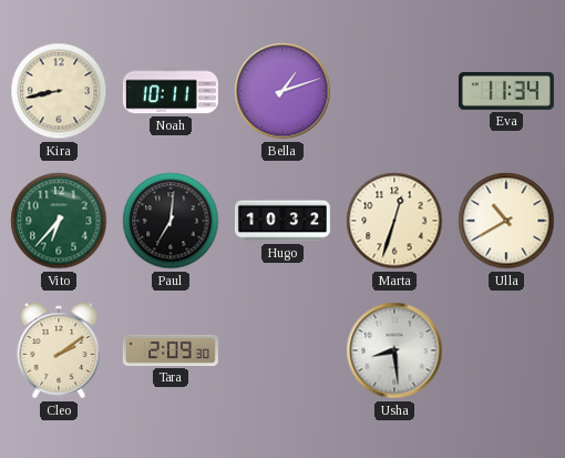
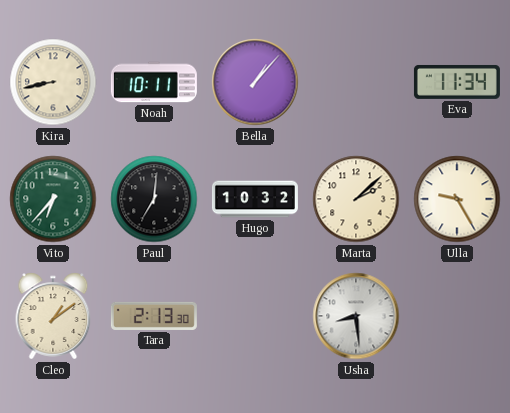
Bella: 1:12 -> 1:07 (255, 82)
Marta: 12:33 -> 2:08 (356, 199)
Ulla: 10:40 -> 9:25 (457, 199)
Cleo: 2:09 -> 1:09 (53, 316)
Tara: 2:09 -> 2:13 (154, 316)
